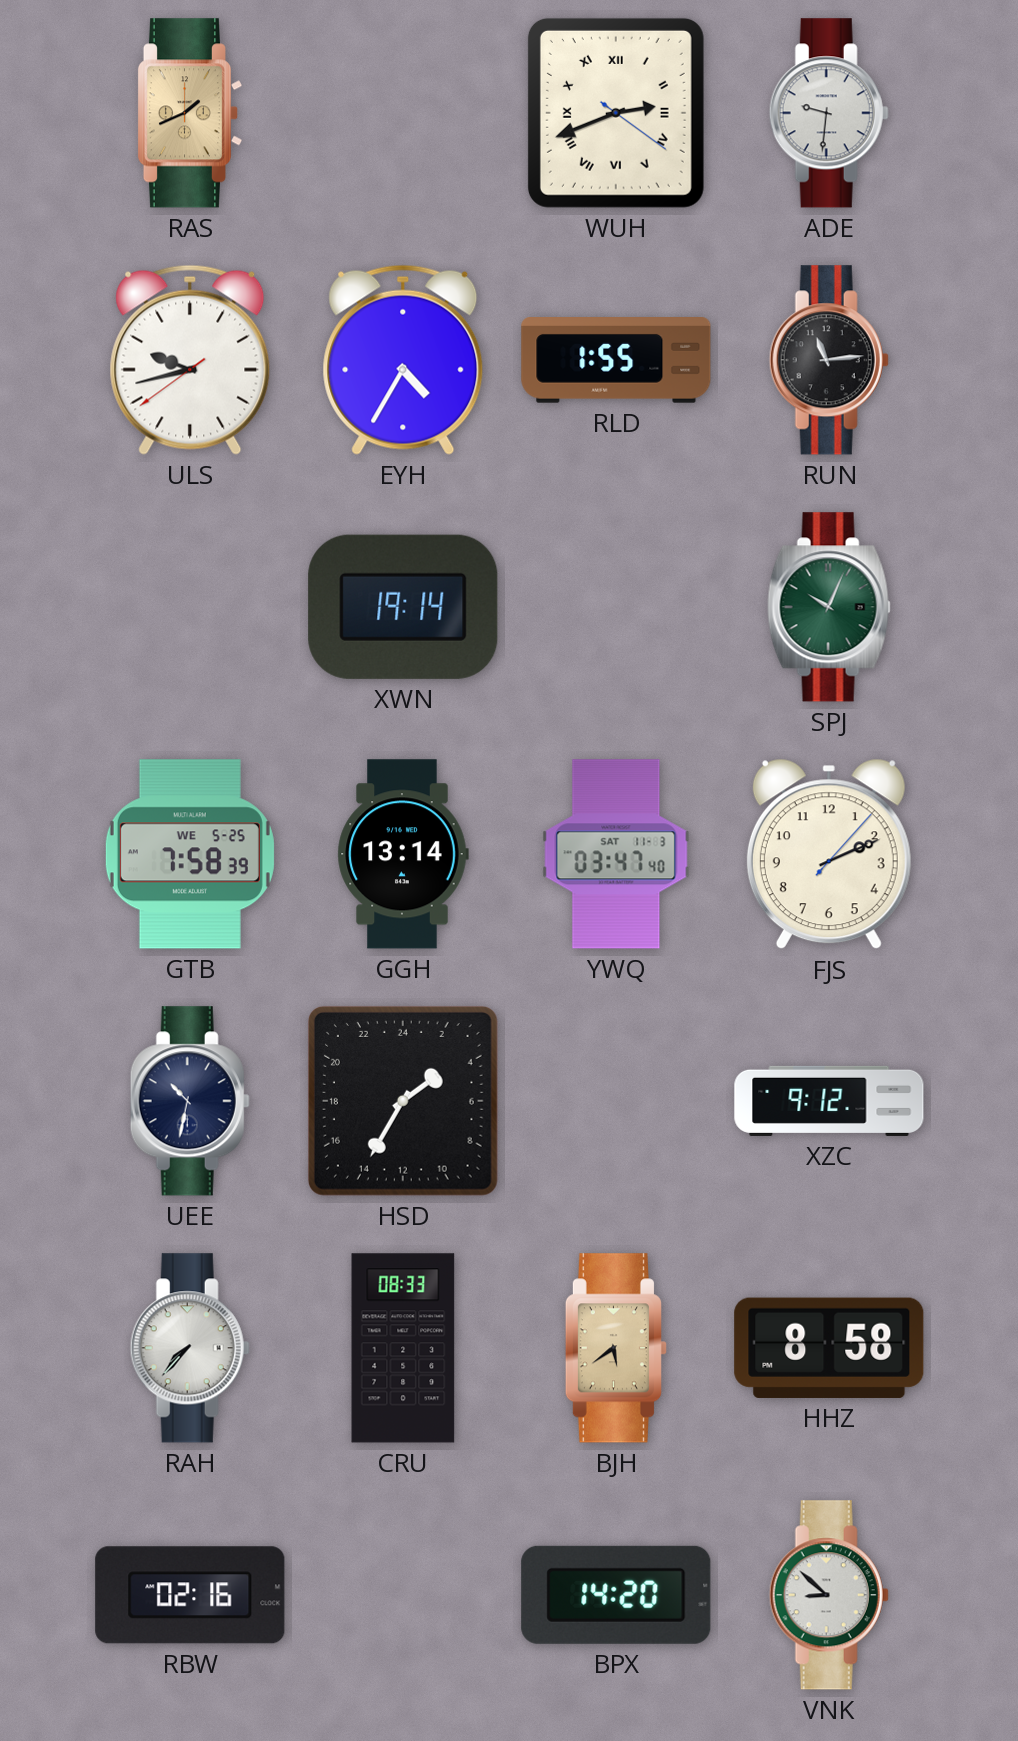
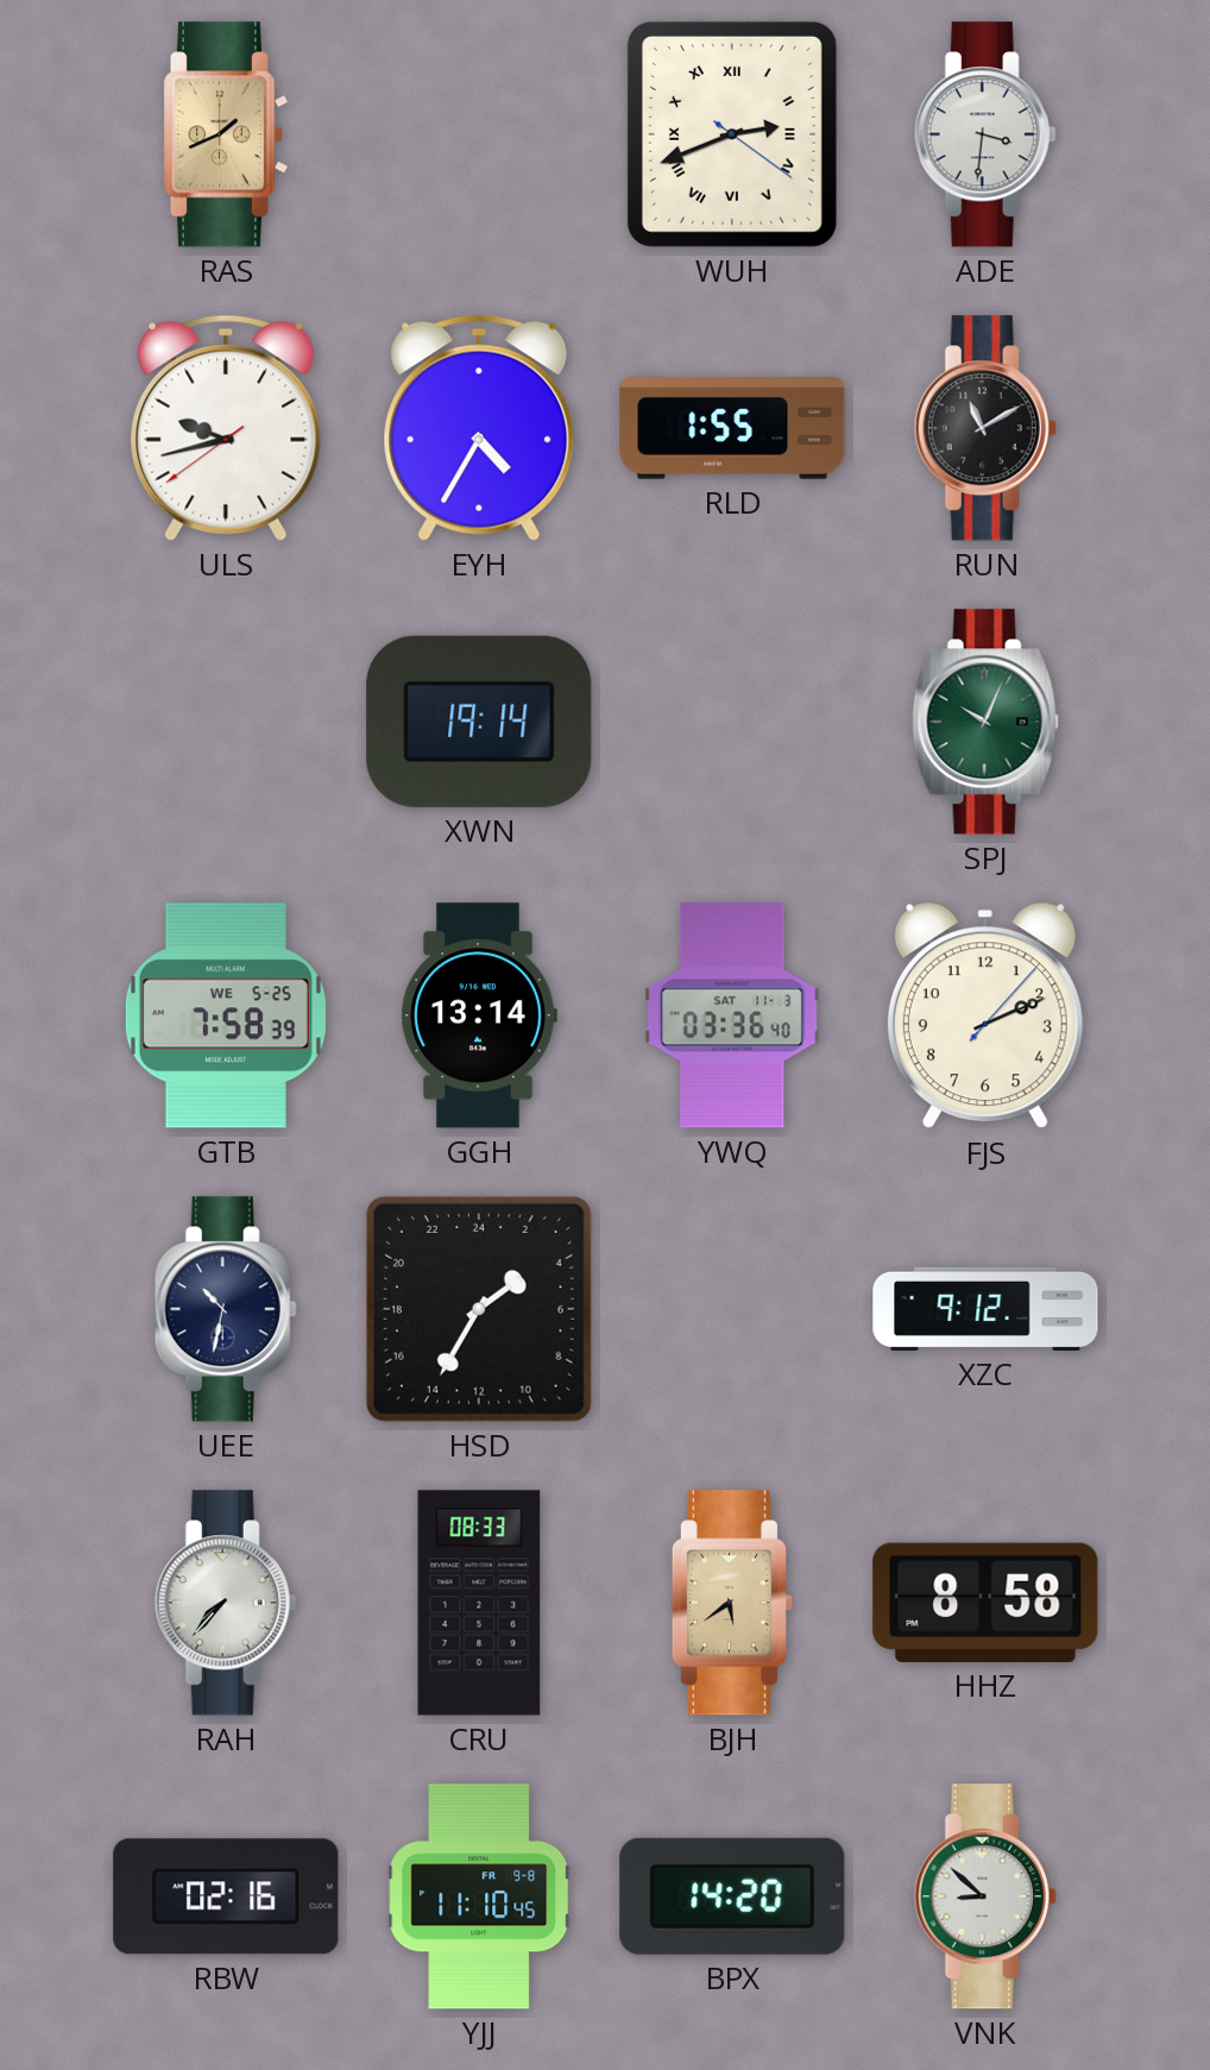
ADE: 9:31 -> 3:31 (985, 134)
RUN: 11:14 -> 11:10 (985, 428)
YWQ: 03:47 -> 03:36 (732, 1015)
YJJ: none -> 11:10 (479, 1896)
